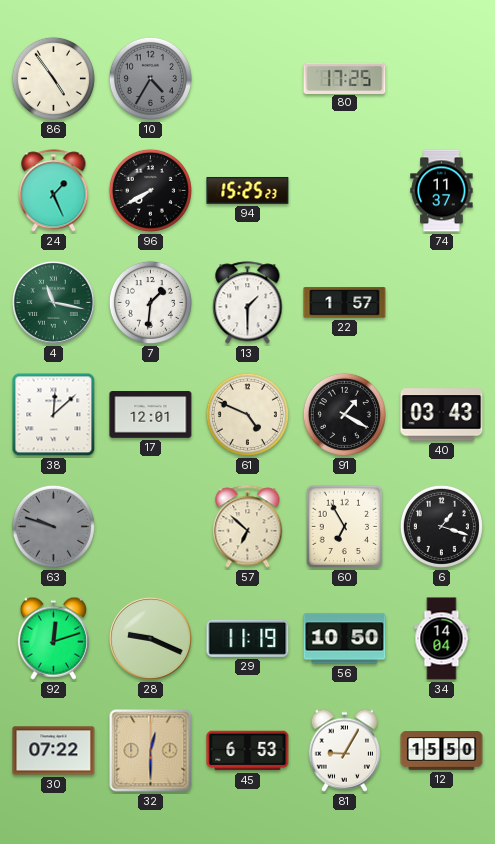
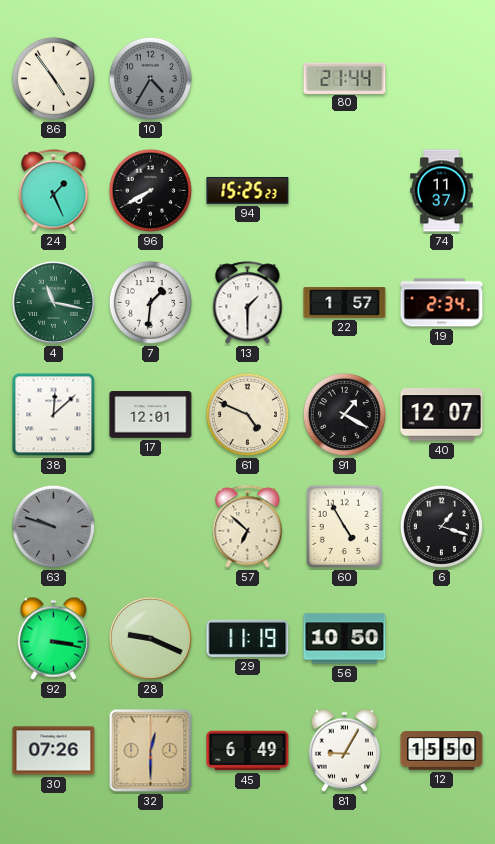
80: 17:25 -> 21:44 (345, 78)
19: none -> 2:34 (442, 303)
40: 03:43 -> 12:07 (442, 415)
60: 6:55 -> 4:55 (345, 527)
92: 12:12 -> 3:17 (53, 638)
34: 14:04 -> none (442, 639)
30: 07:22 -> 07:26 (54, 751)
45: 6:53 -> 6:49 (248, 751)
